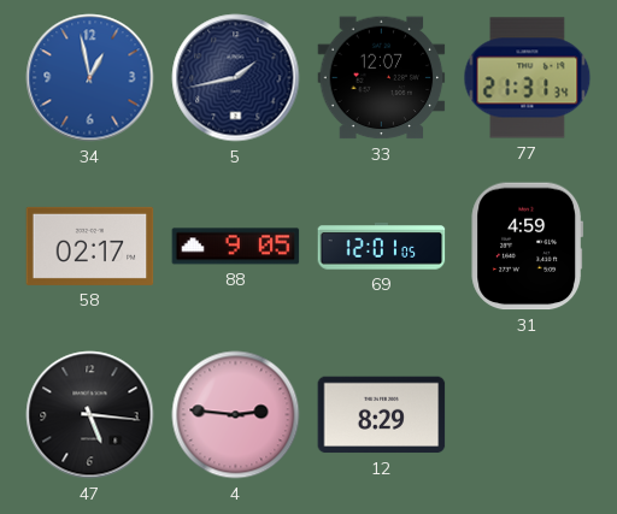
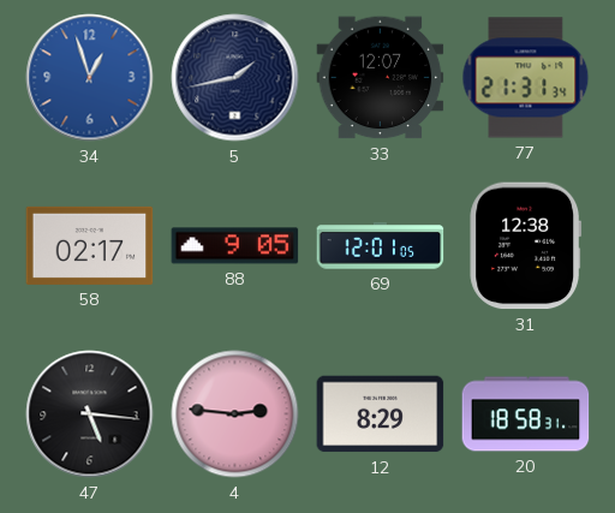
34: 12:58 -> 12:57 (90, 78)
31: 4:59 -> 12:38 (526, 246)
20: none -> 18:58 (526, 414)
